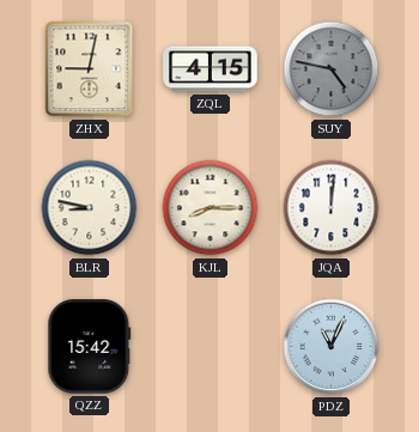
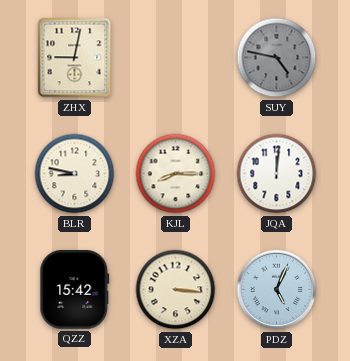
ZQL: 4:15 -> none (211, 69)
XZA: none -> 3:16 (176, 290)
PDZ: 11:04 -> 5:04 (277, 290)
